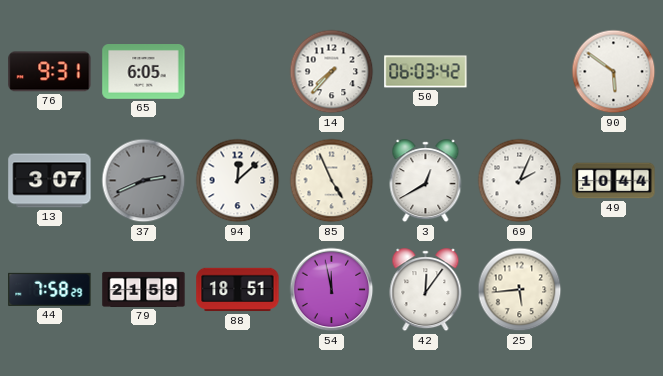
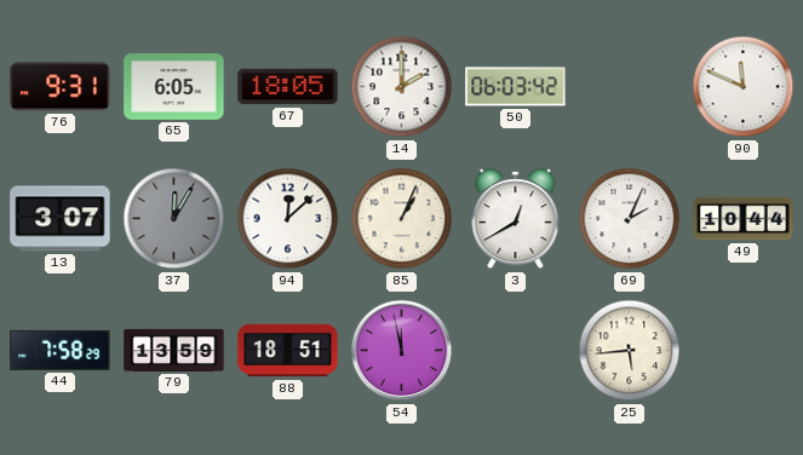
67: none -> 18:05 (288, 87)
14: 7:37 -> 2:00 (402, 87)
90: 5:51 -> 11:49 (744, 87)
37: 2:41 -> 12:05 (174, 219)
85: 4:56 -> 1:04 (402, 219)
79: 21:59 -> 13:59 (174, 350)
42: 12:06 -> none (426, 290)
